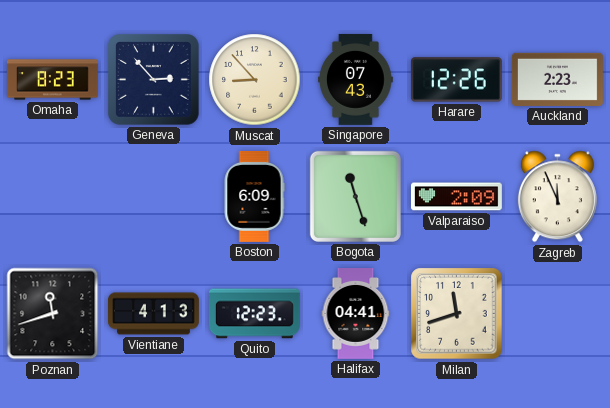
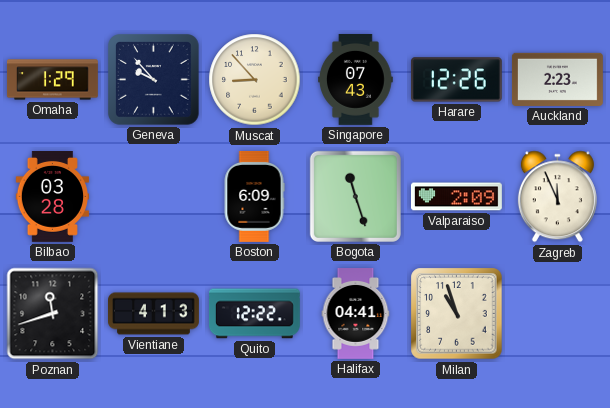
Omaha: 8:23 -> 1:29 (52, 80)
Geneva: 2:53 -> 9:53 (154, 80)
Bilbao: none -> 03:28 (53, 197)
Quito: 12:23 -> 12:22 (254, 314)
Milan: 11:42 -> 10:57 (457, 314)
